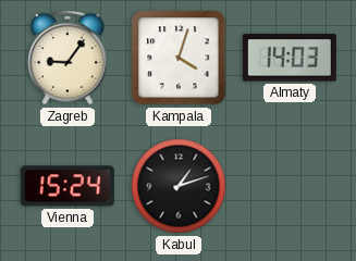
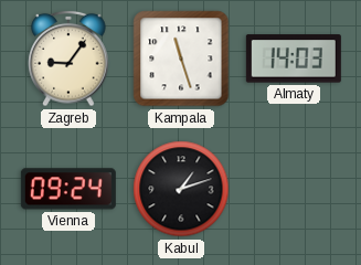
Kampala: 4:03 -> 11:27 (181, 59)
Vienna: 15:24 -> 09:24 (68, 189)
